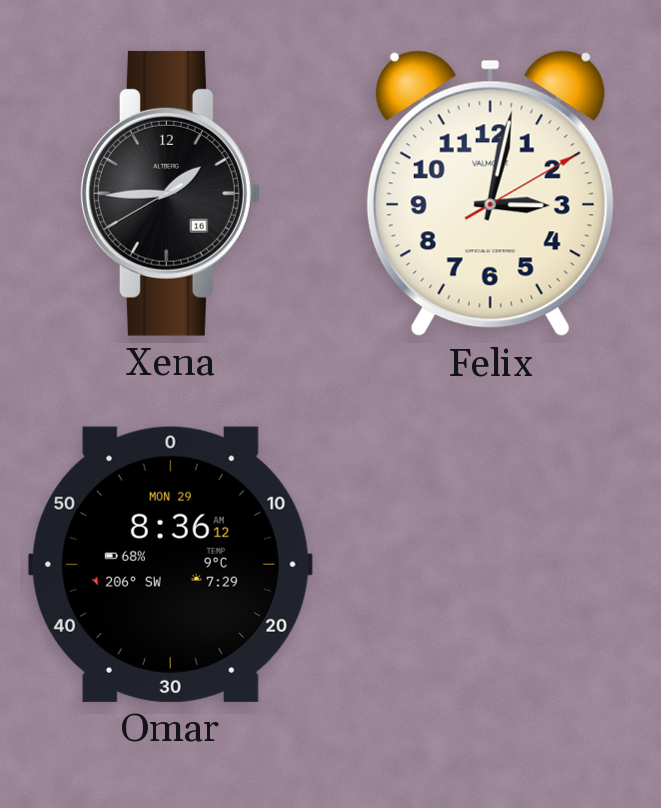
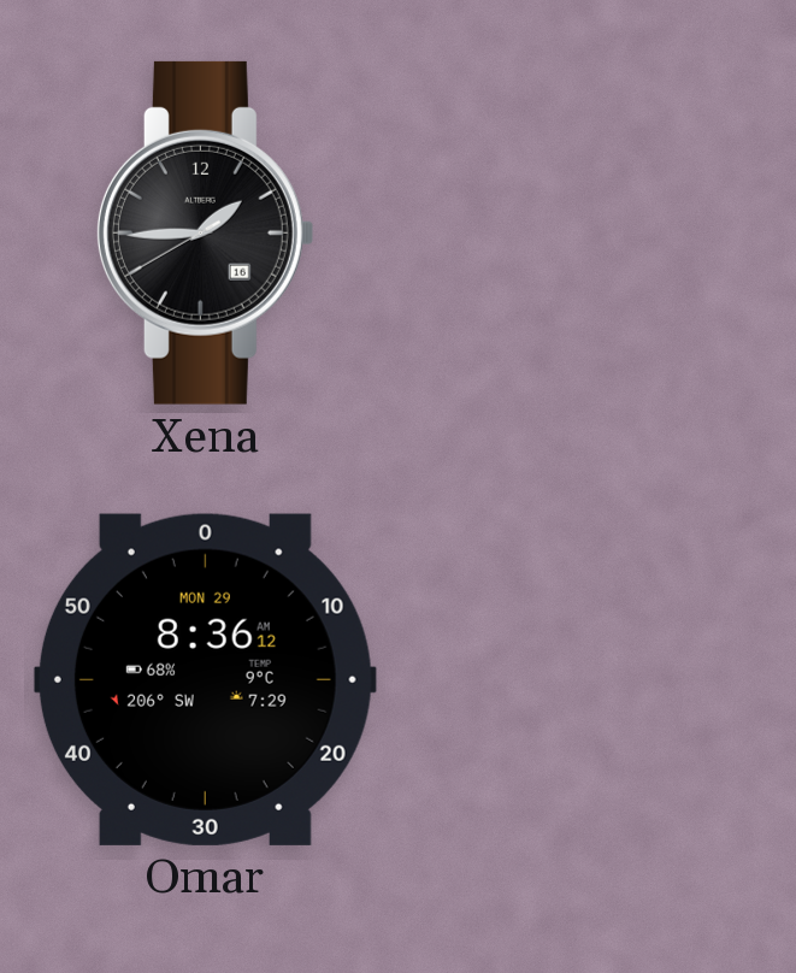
Felix: 3:02 -> none (490, 194)
